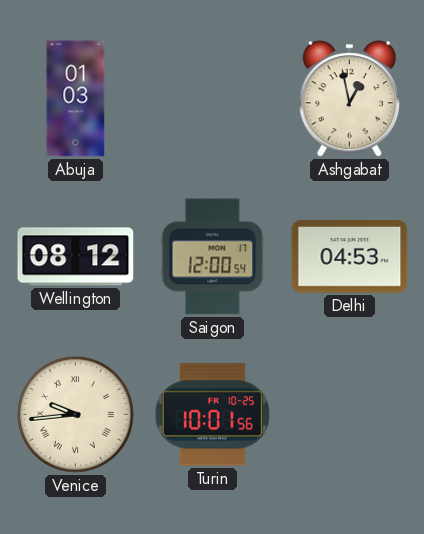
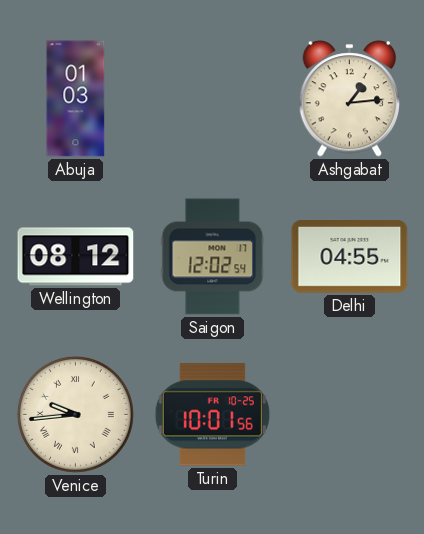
Ashgabat: 12:58 -> 1:14 (350, 99)
Saigon: 12:00 -> 12:02 (213, 257)
Delhi: 04:53 -> 04:55 (350, 257)
